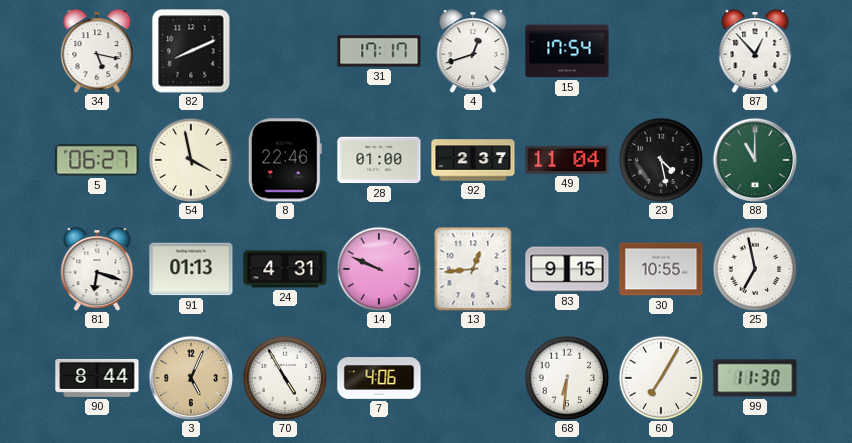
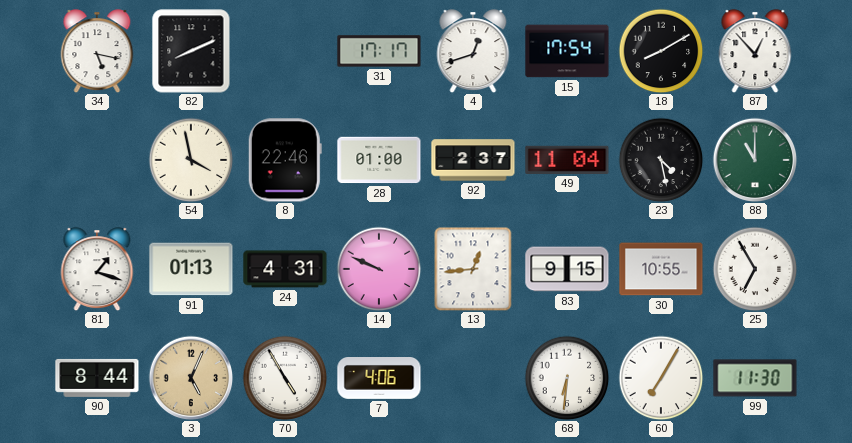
18: none -> 8:10 (661, 51)
5: 06:27 -> none (97, 160)
81: 6:18 -> 1:18 (97, 269)
25: 6:58 -> 6:55 (755, 269)
